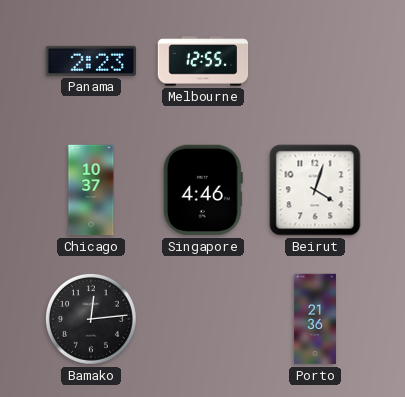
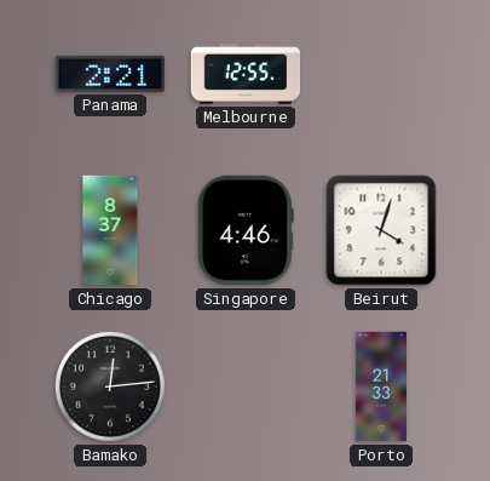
Panama: 2:23 -> 2:21 (110, 74)
Chicago: 10:37 -> 8:37 (110, 230)
Porto: 21:36 -> 21:33 (381, 386)
